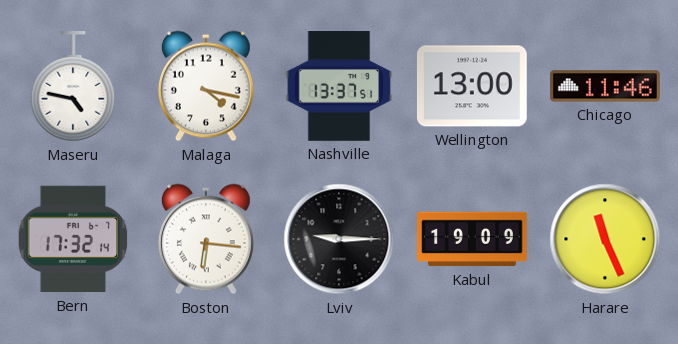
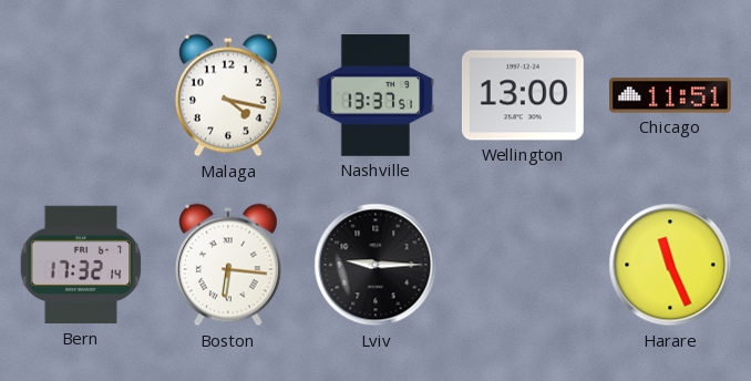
Maseru: 4:47 -> none (73, 87)
Chicago: 11:46 -> 11:51 (671, 95)
Kabul: 19:09 -> none (472, 239)
